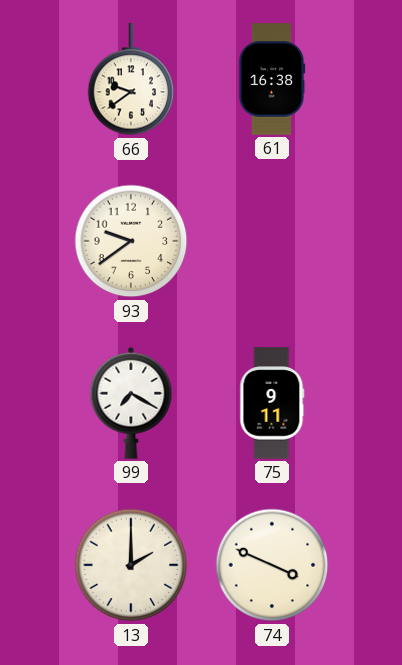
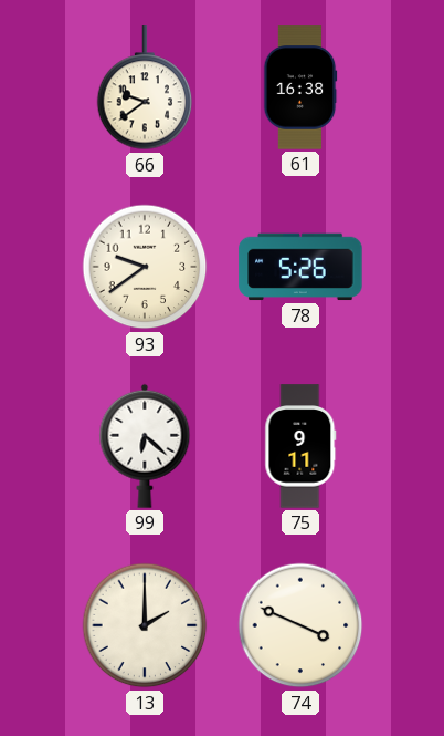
78: none -> 5:26 (300, 267)
99: 7:20 -> 6:22 (145, 446)
